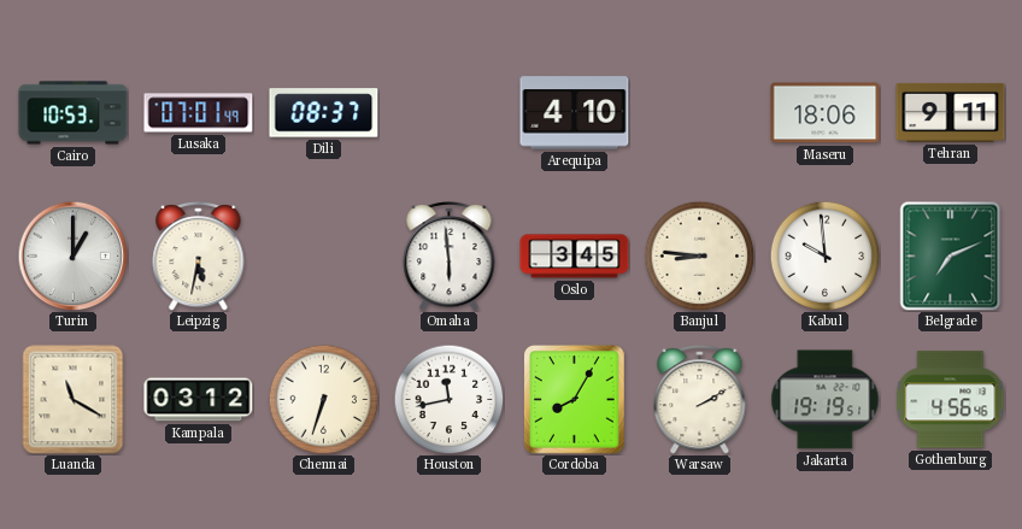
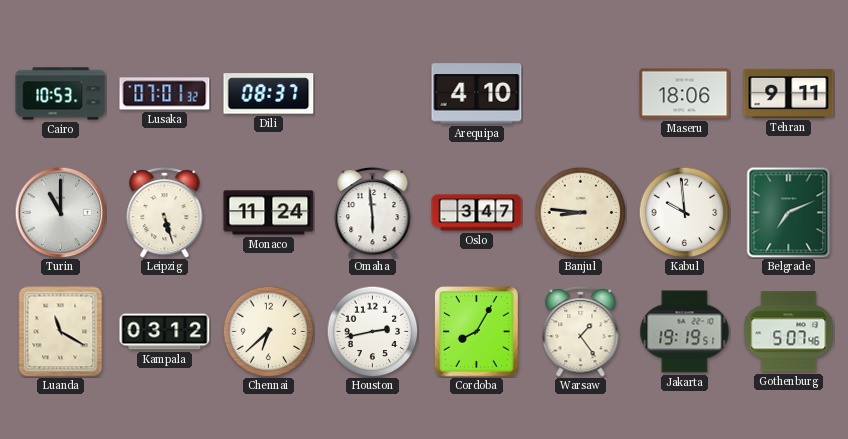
Lusaka: 07:01:49 -> 07:01:32 (165, 94)
Turin: 1:00 -> 11:00 (60, 212)
Leipzig: 5:32 -> 5:27 (165, 213)
Monaco: none -> 11:24 (269, 213)
Oslo: 3:45 -> 3:47 (477, 213)
Chennai: 6:33 -> 6:38 (268, 331)
Houston: 11:43 -> 2:43 (372, 331)
Warsaw: 2:10 -> 1:24 (581, 332)
Gothenburg: 4:56 -> 5:07 (789, 332)
